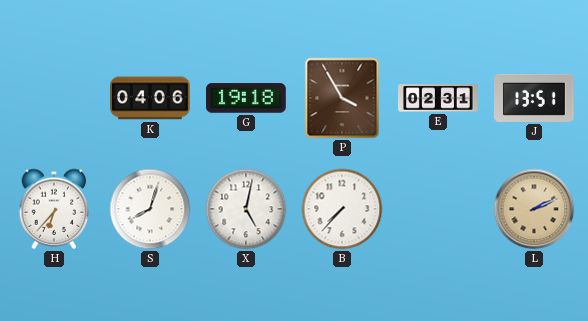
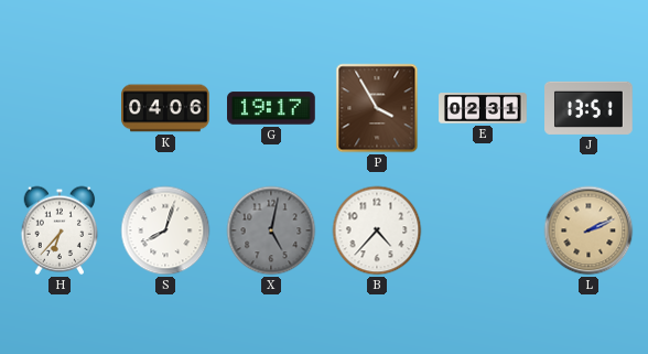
G: 19:18 -> 19:17 (272, 108)
X dial: white -> grey (271, 230)
B: 7:37 -> 4:37 (377, 230)
